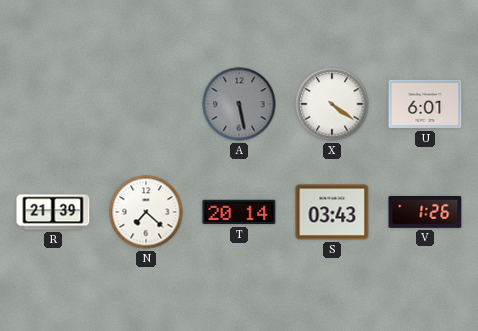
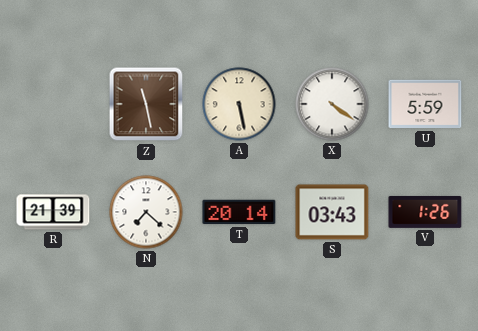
Z: none -> 11:28 (146, 104)
A dial: grey -> cream (239, 104)
U: 6:01 -> 5:59 (425, 104)
